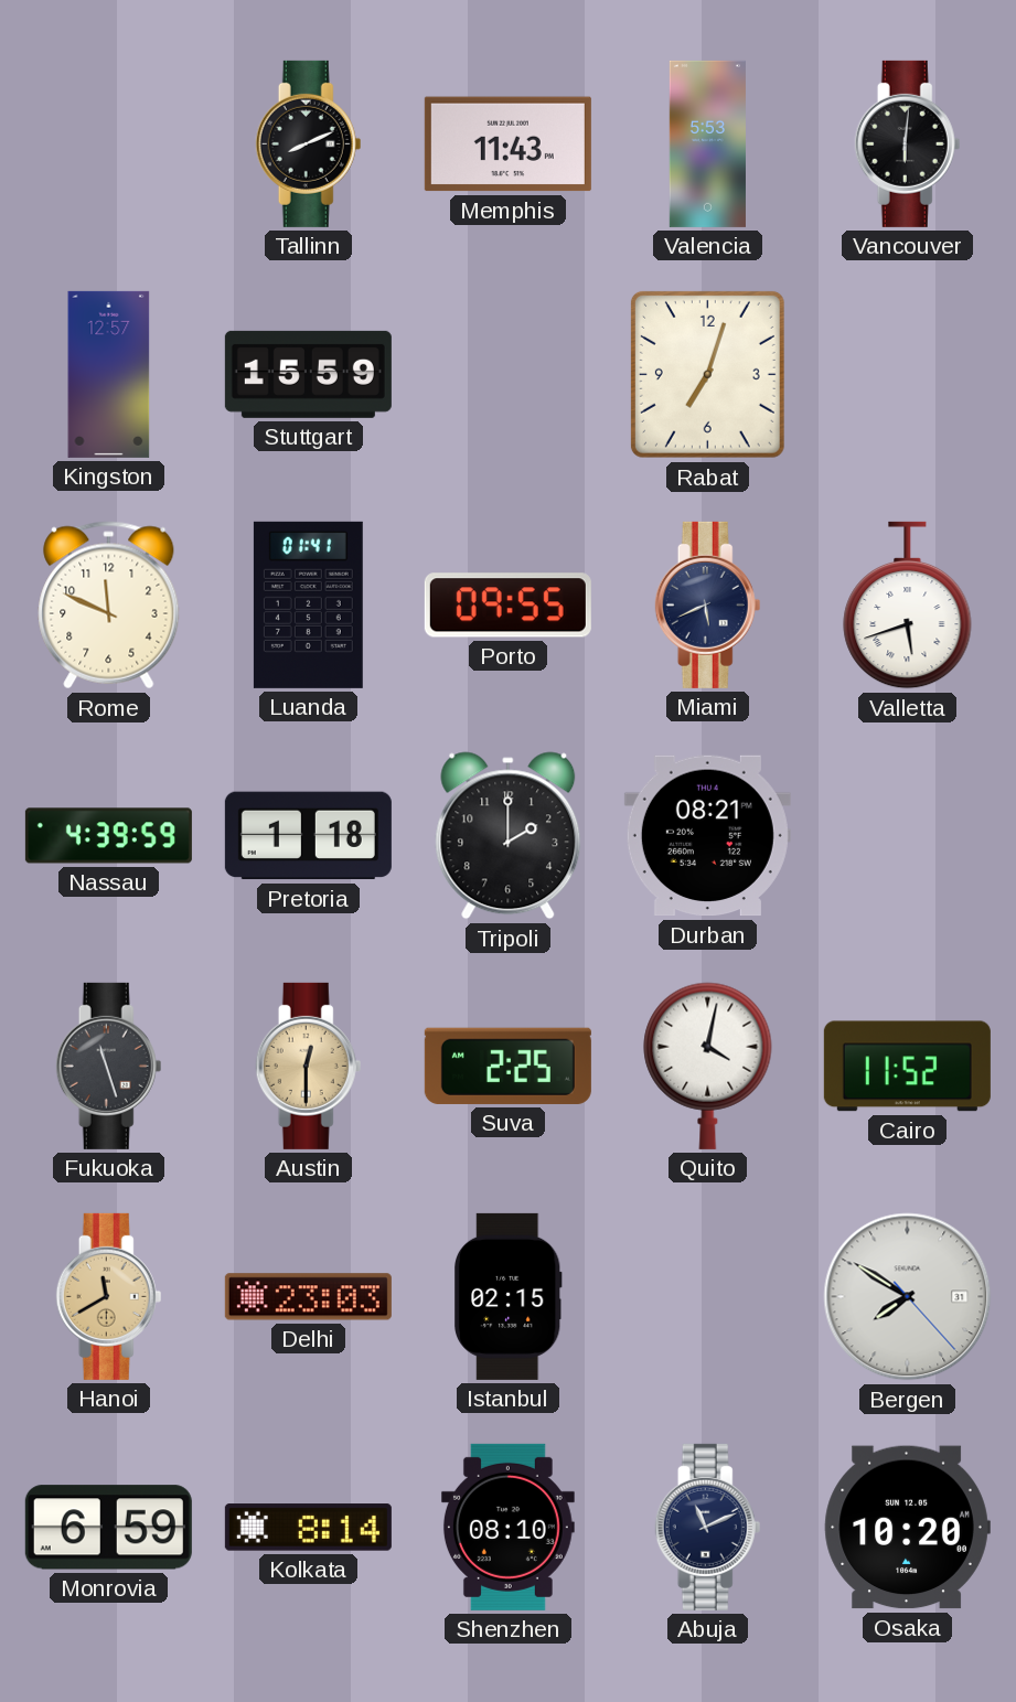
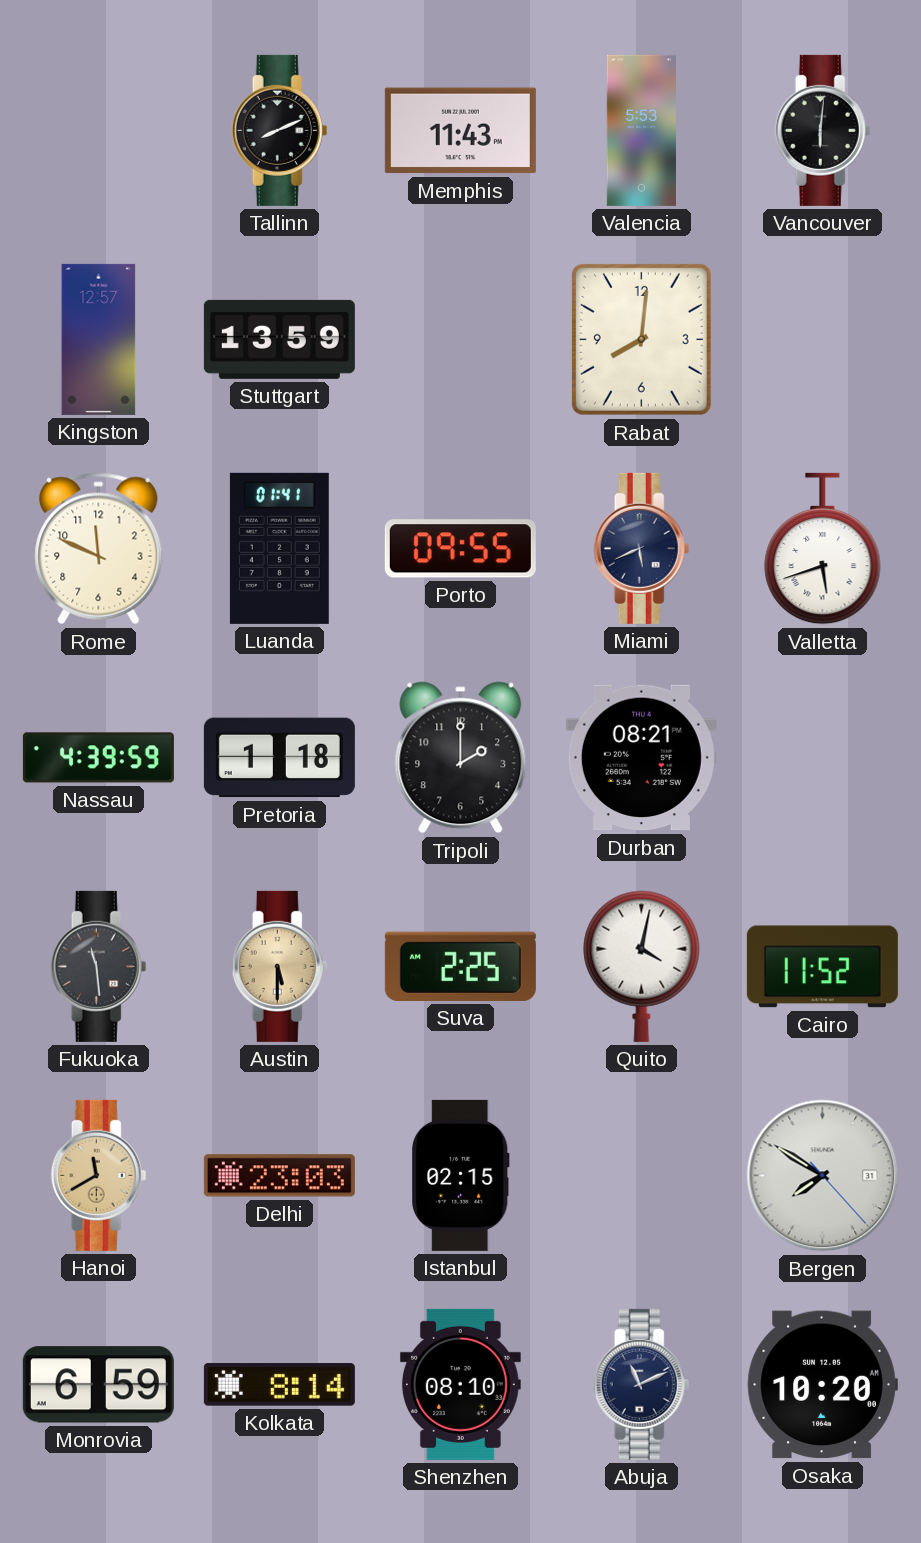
Stuttgart: 15:59 -> 13:59 (279, 339)
Rabat: 7:03 -> 8:01 (641, 339)
Fukuoka: 11:27 -> 11:29 (99, 966)
Austin: 12:30 -> 5:30 (280, 966)
